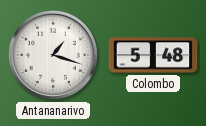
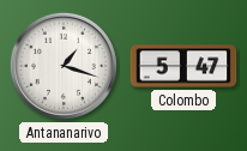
Colombo: 5:48 -> 5:47 (183, 66)
